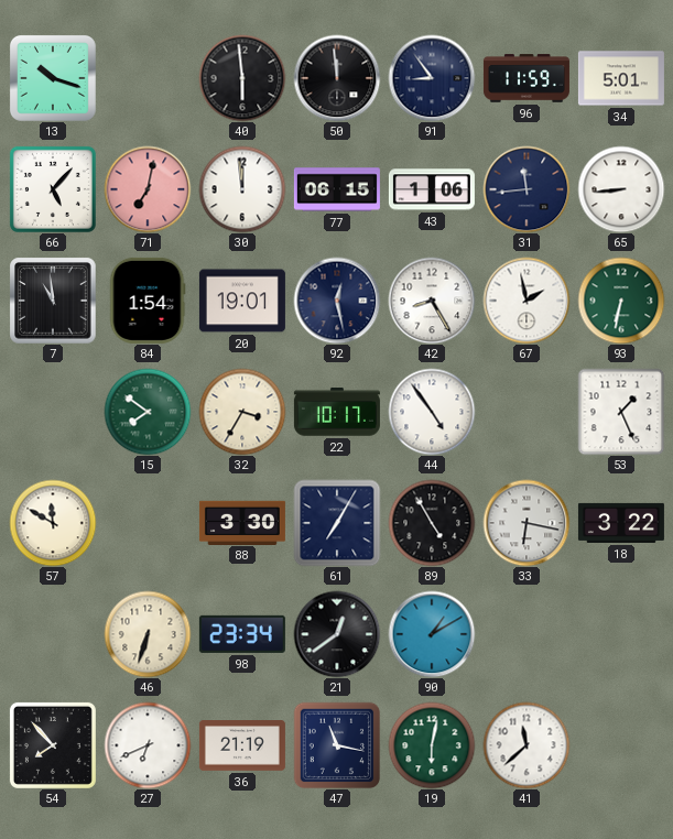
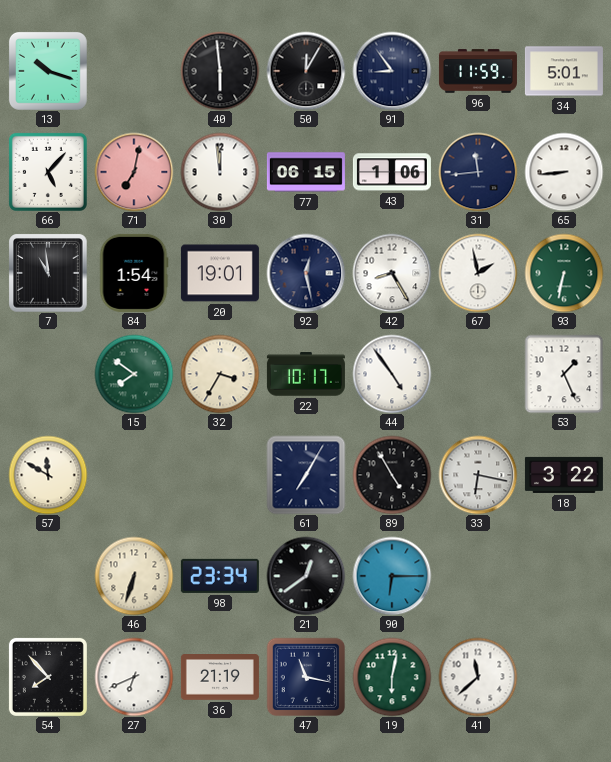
50: 11:59 -> 12:05 (306, 71)
88: 3:30 -> none (242, 522)
90: 1:10 -> 6:15 (392, 576)
